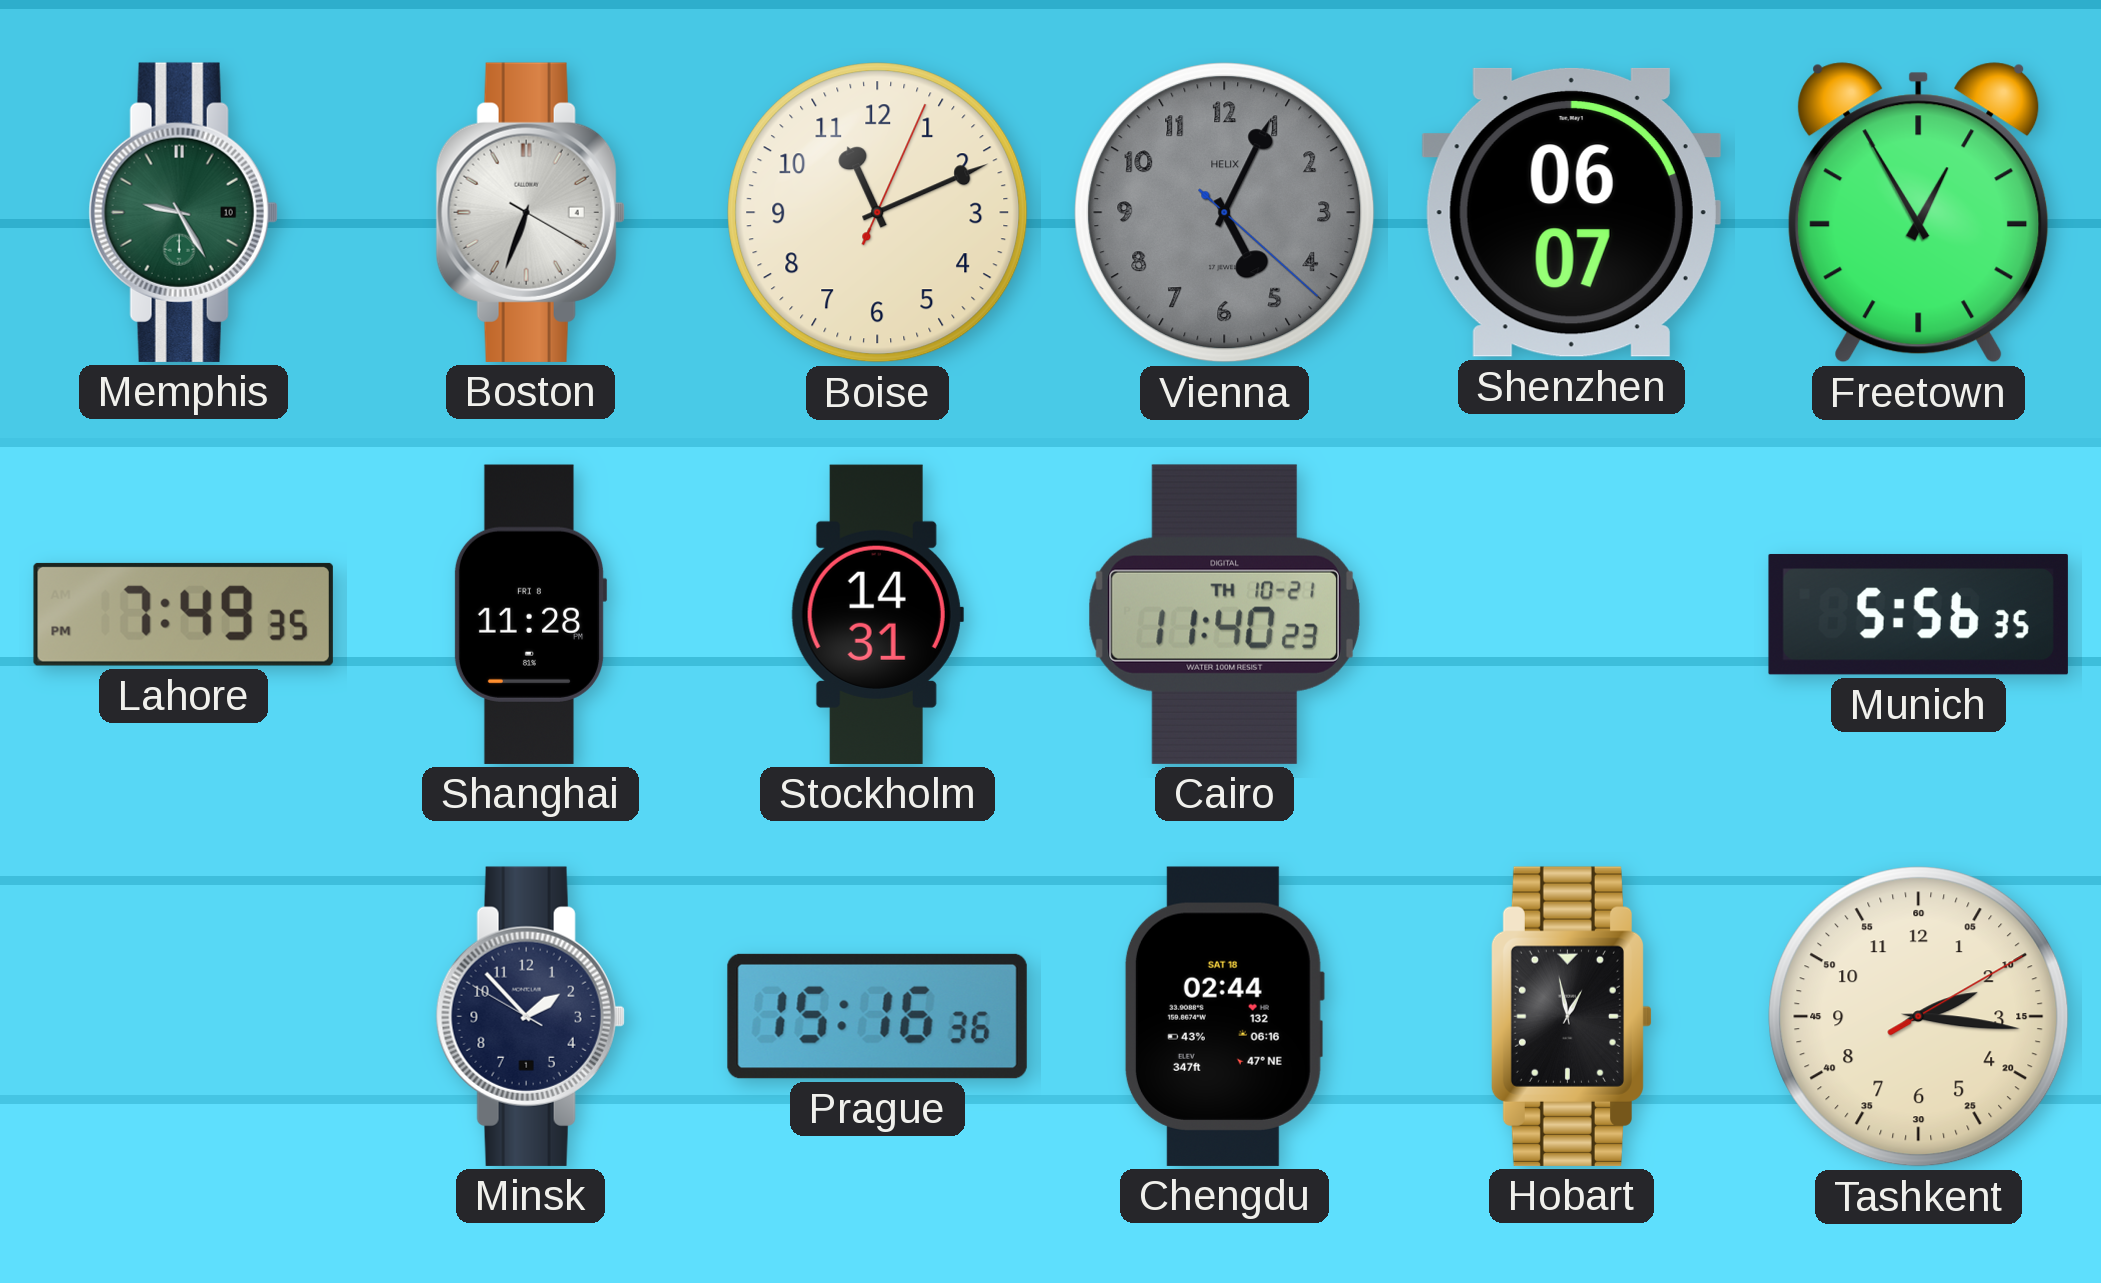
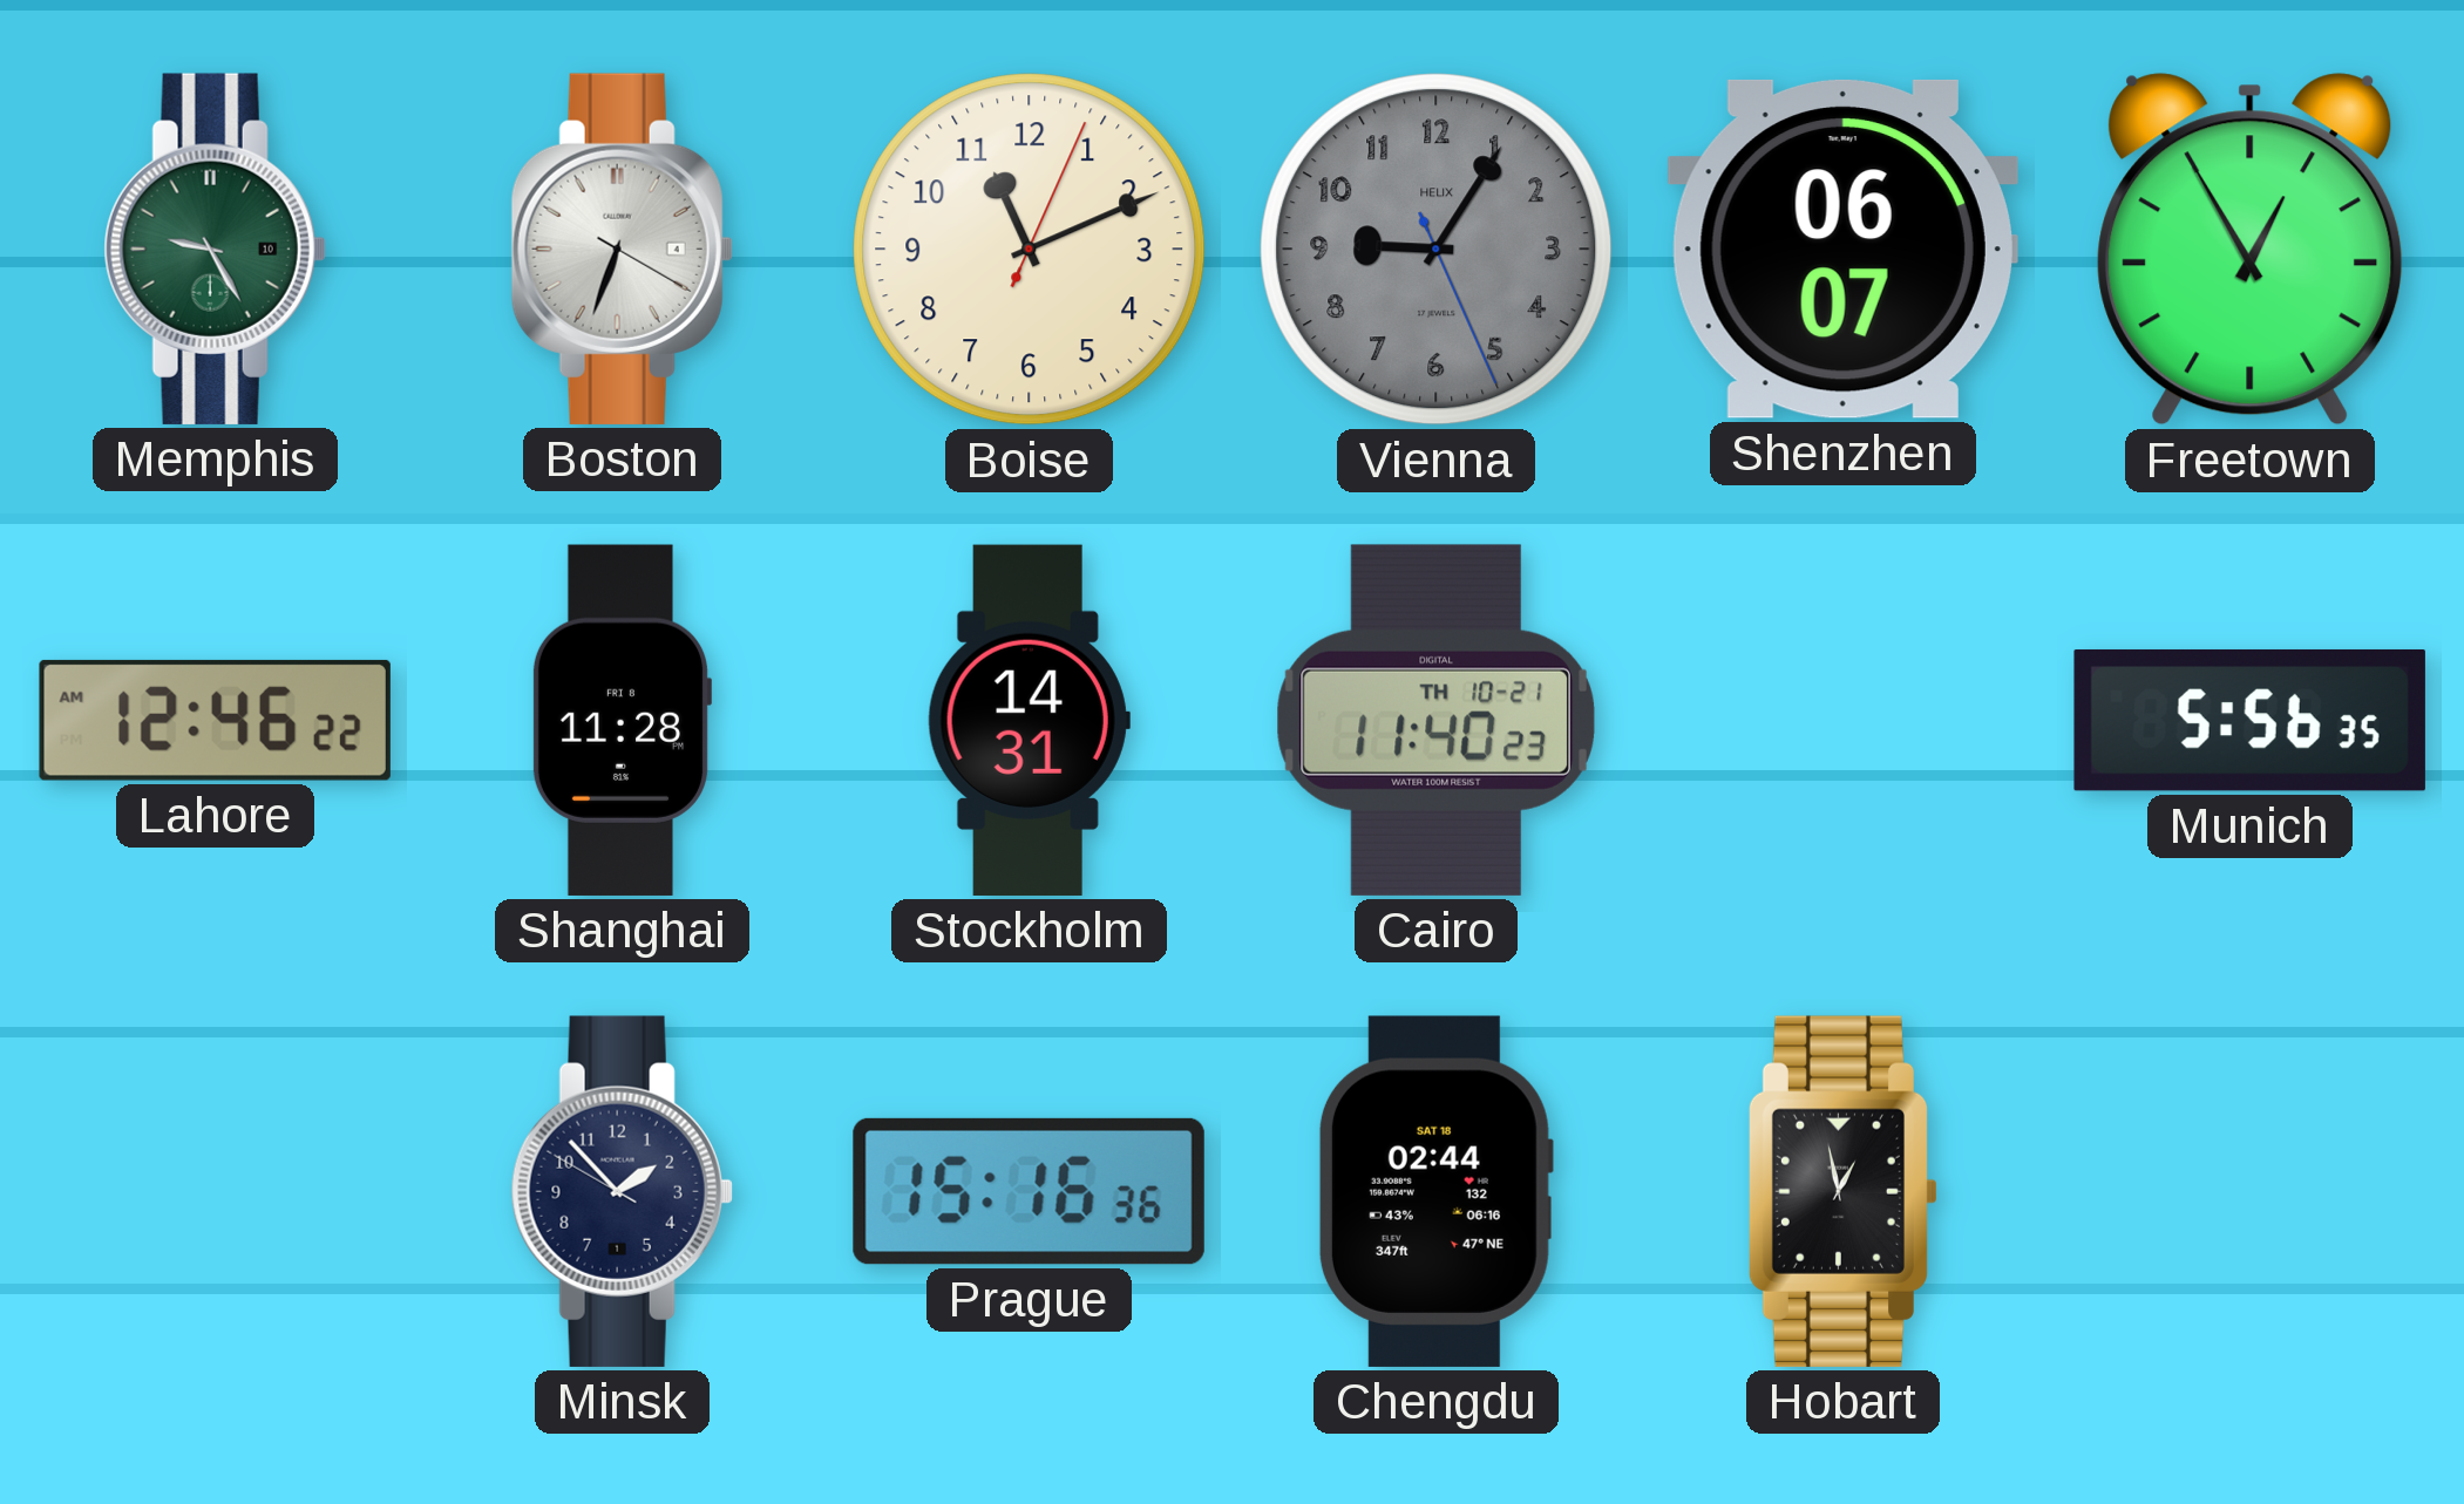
Vienna: 5:04 -> 9:05 (1437, 250)
Lahore: 7:49 -> 12:46 (215, 720)
Tashkent: 2:16 -> none (1919, 1017)
